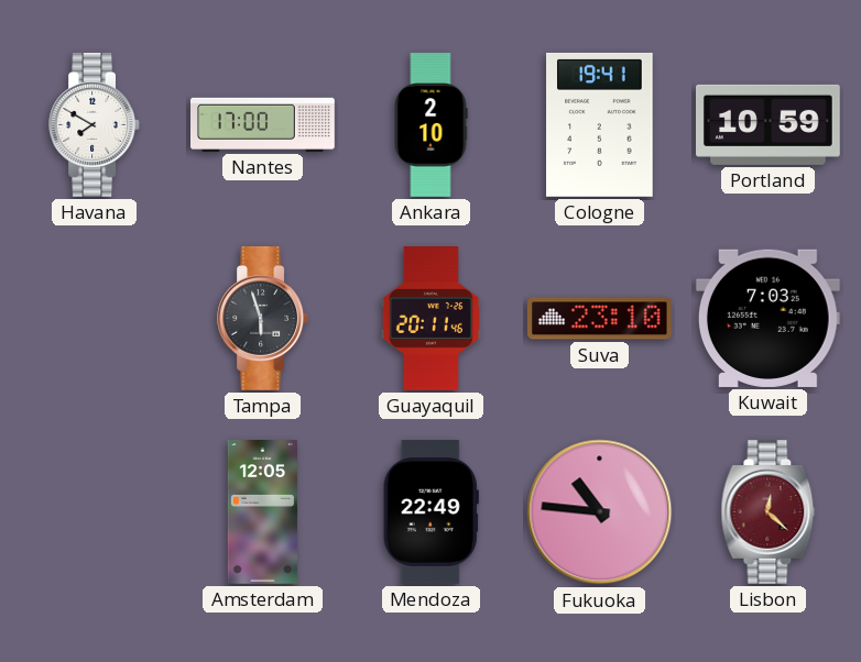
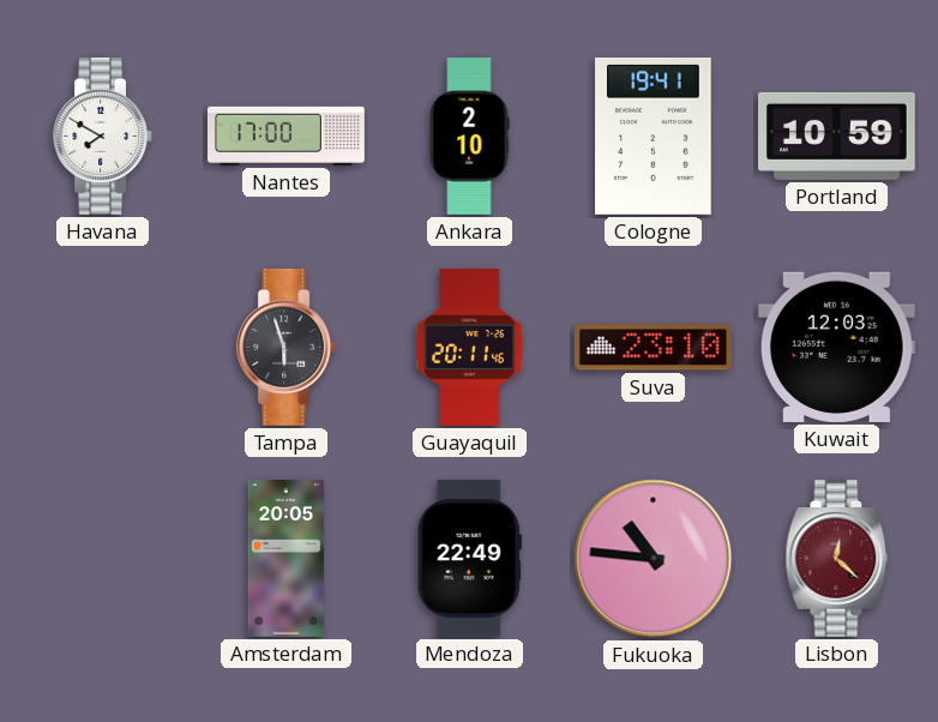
Kuwait: 7:03 -> 12:03 (836, 347)
Amsterdam: 12:05 -> 20:05 (285, 559)
